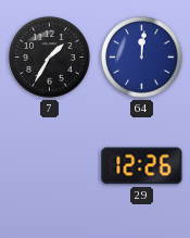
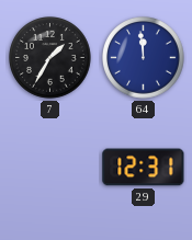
64: 12:01 -> 11:59 (144, 58)
29: 12:26 -> 12:31 (144, 168)
